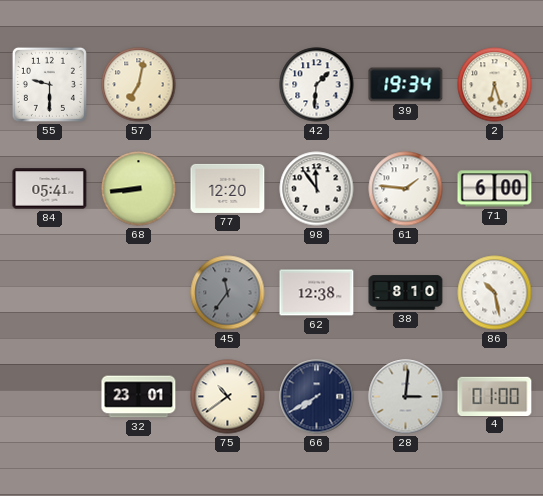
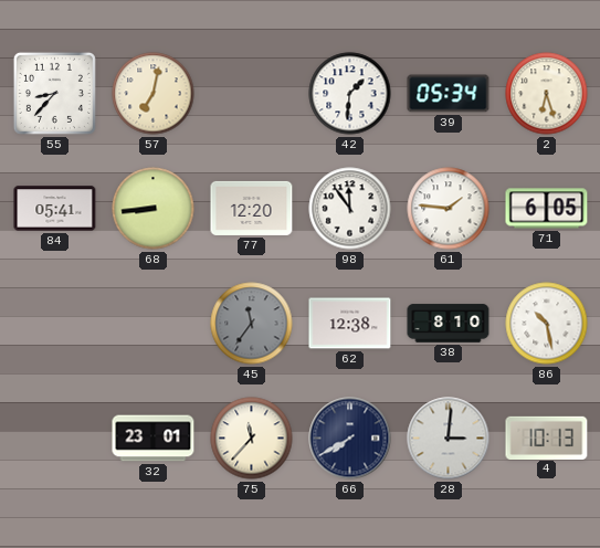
55: 9:30 -> 8:37 (54, 93)
39: 19:34 -> 05:34 (449, 94)
71: 6:00 -> 6:05 (547, 209)
75: 10:39 -> 11:37 (252, 439)
4: 01:00 -> 10:13 (547, 438)
